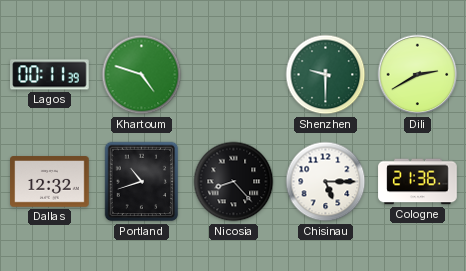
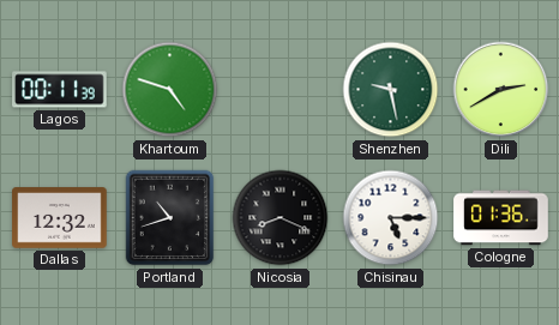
Shenzhen: 9:30 -> 9:28 (391, 90)
Nicosia: 8:23 -> 8:19 (281, 218)
Cologne: 21:36 -> 01:36 (501, 218)
